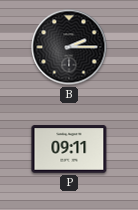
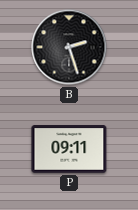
B: 2:15 -> 2:27 (69, 47)
